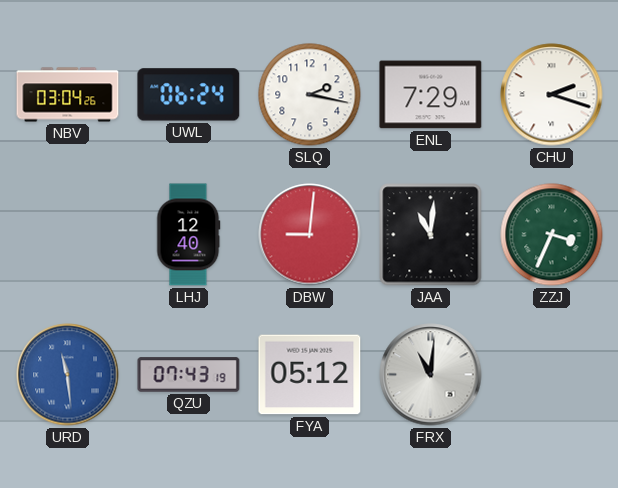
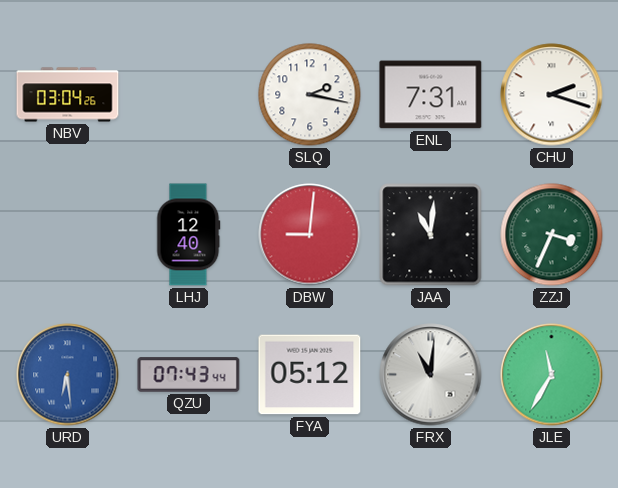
UWL: 06:24 -> none (189, 95)
ENL: 7:29 -> 7:31 (431, 95)
URD: 11:29 -> 6:29 (68, 375)
QZU: 07:43:19 -> 07:43:44 (189, 375)
JLE: none -> 11:35 (552, 375)
